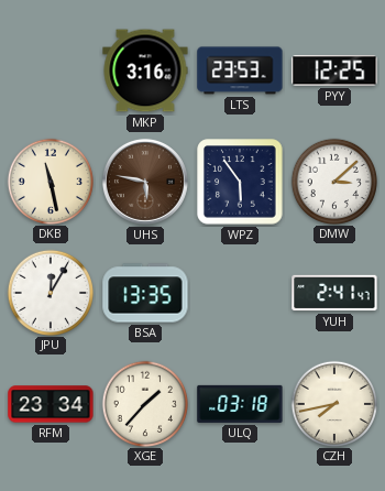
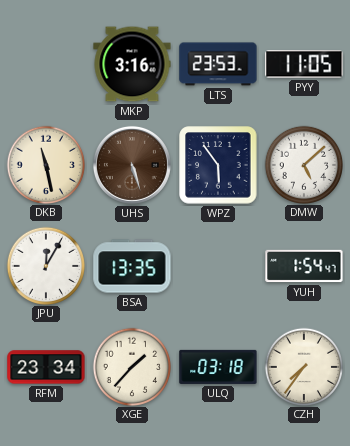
PYY: 12:25 -> 11:05 (304, 64)
UHS: 5:47 -> 5:27 (132, 165)
DMW: 3:08 -> 5:08 (303, 164)
YUH: 2:41 -> 1:54 (304, 266)
CZH: 7:43 -> 7:36 (303, 366)
